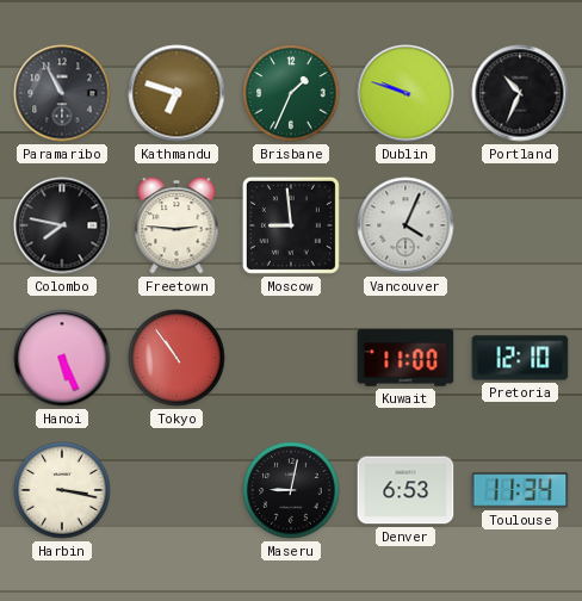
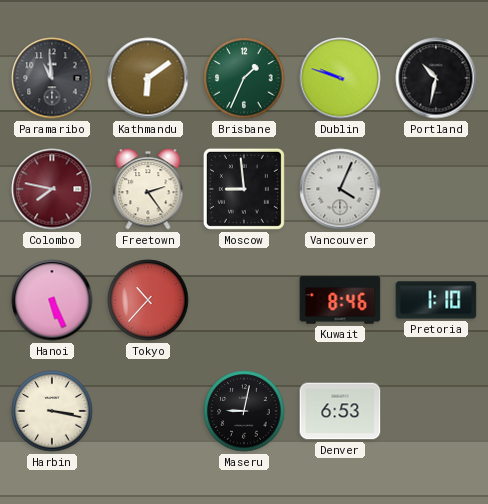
Paramaribo: 10:55 -> 10:59 (52, 78)
Kathmandu: 6:48 -> 6:09 (148, 78)
Portland: 10:34 -> 10:32 (436, 78)
Colombo dial: black -> burgundy (52, 189)
Freetown: 2:46 -> 2:24 (148, 189)
Tokyo: 10:54 -> 10:37 (148, 300)
Kuwait: 11:00 -> 8:46 (340, 300)
Pretoria: 12:10 -> 1:10 (436, 300)
Toulouse: 11:34 -> none (520, 490)
